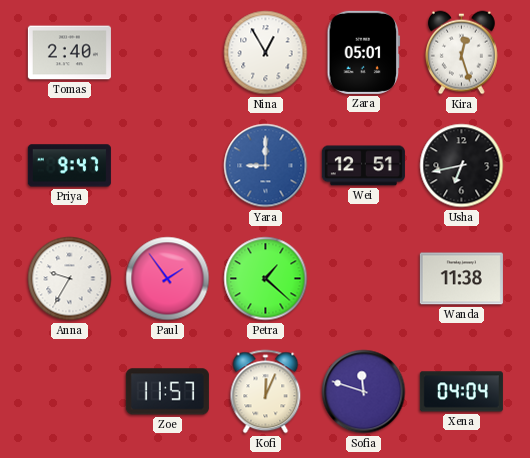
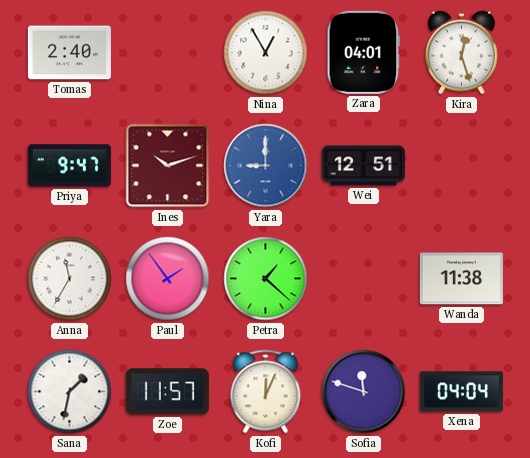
Zara: 05:01 -> 04:01 (364, 52)
Ines: none -> 10:12 (168, 166)
Usha: 6:43 -> none (462, 166)
Anna: 9:35 -> 11:35 (70, 279)
Sana: none -> 1:32 (70, 392)
